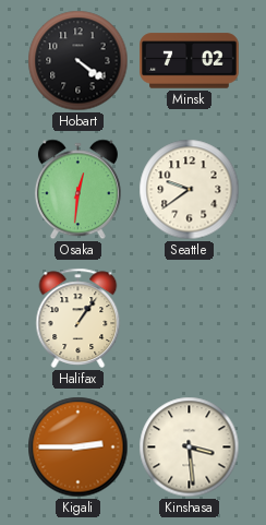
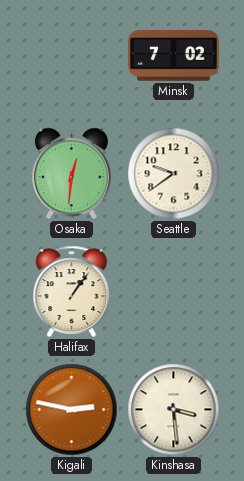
Hobart: 4:21 -> none (78, 61)
Kigali: 2:45 -> 2:47 (72, 410)
